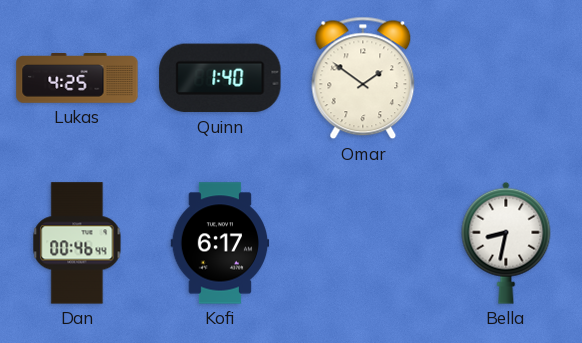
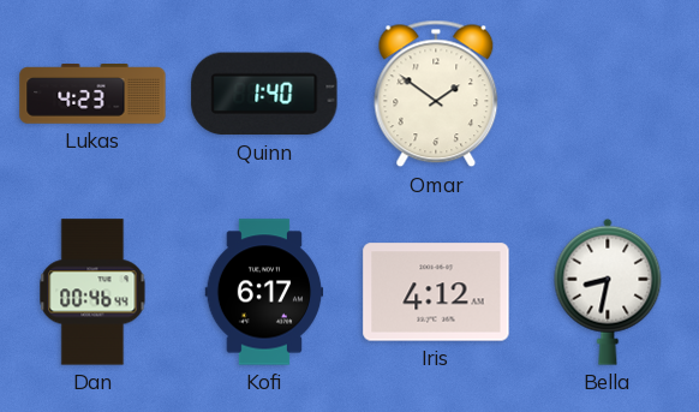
Lukas: 4:25 -> 4:23 (92, 94)
Iris: none -> 4:12 (436, 292)
